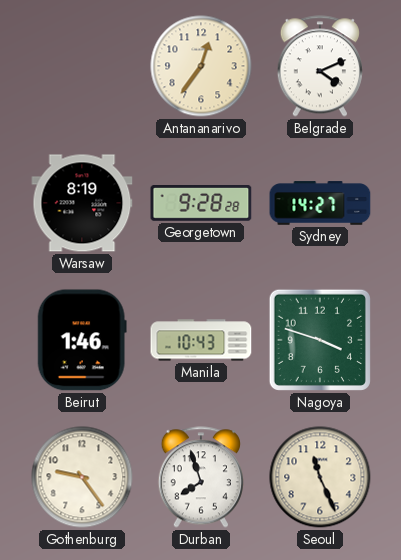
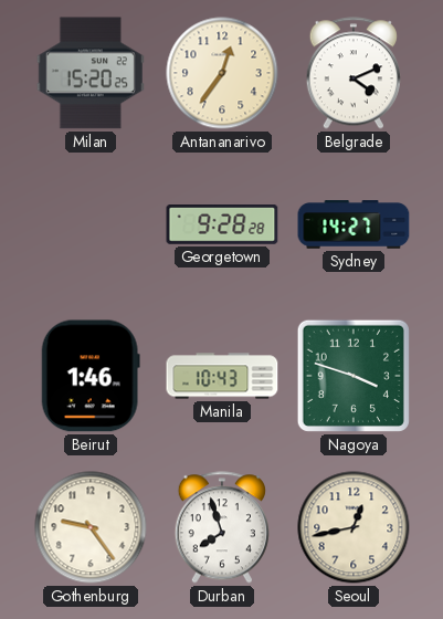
Milan: none -> 15:20 (91, 73)
Warsaw: 8:19 -> none (82, 203)
Seoul: 11:26 -> 12:43 (354, 527)
